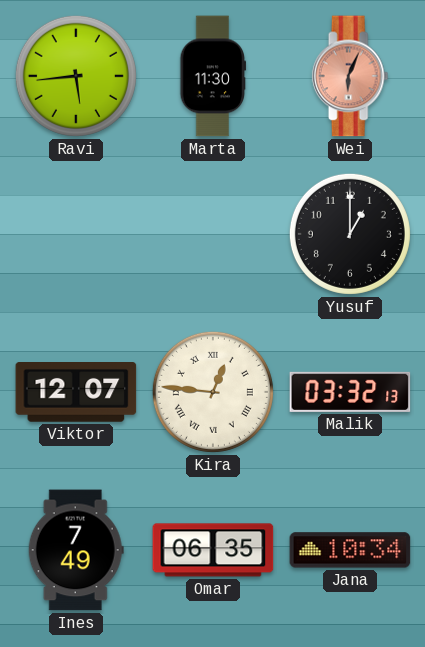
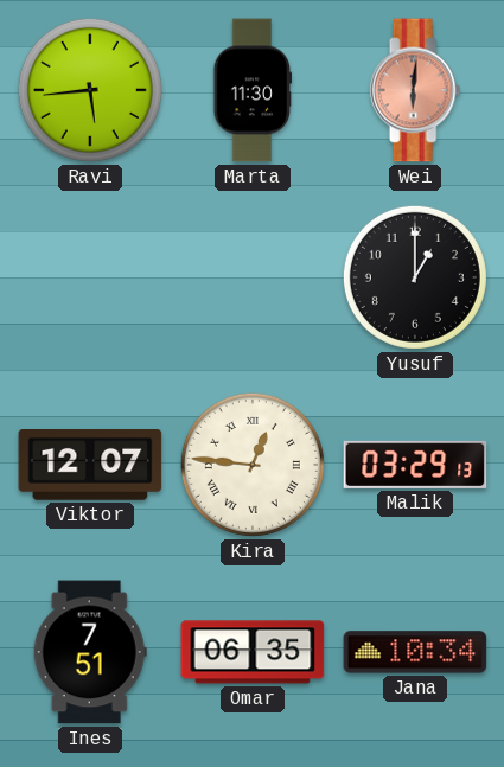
Wei: 6:04 -> 6:01 (415, 90)
Malik: 03:32 -> 03:29 (415, 465)
Ines: 7:49 -> 7:51 (90, 652)
